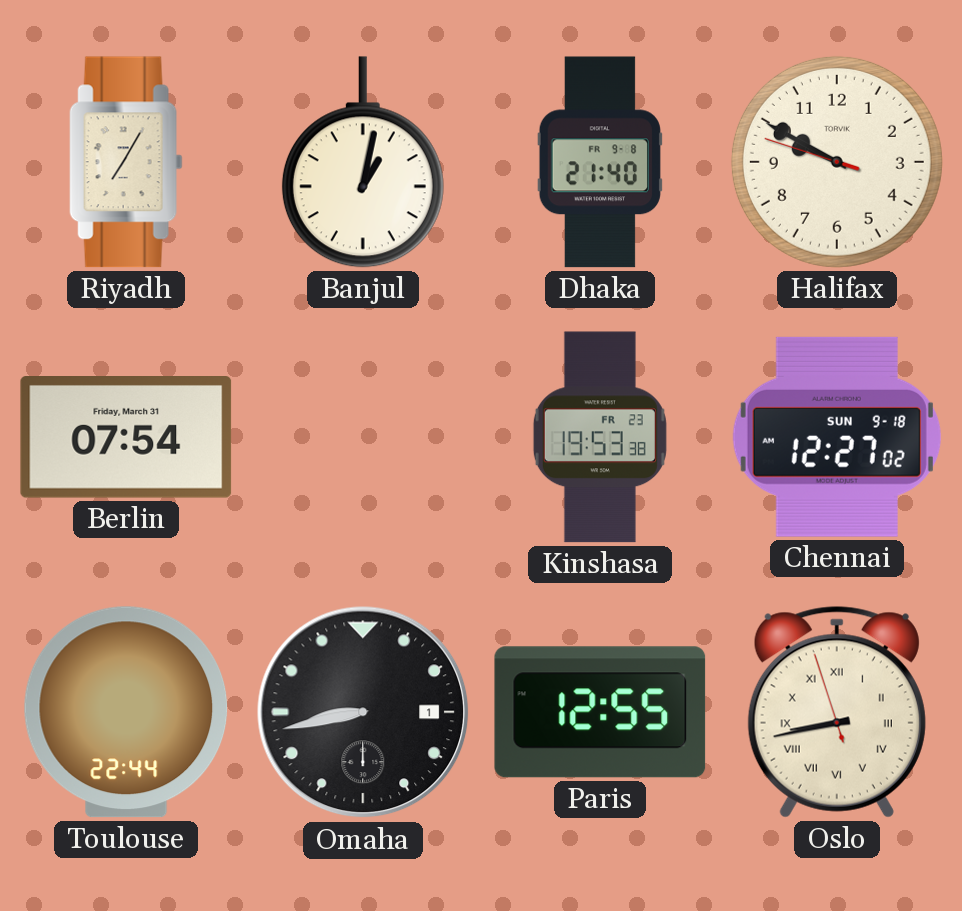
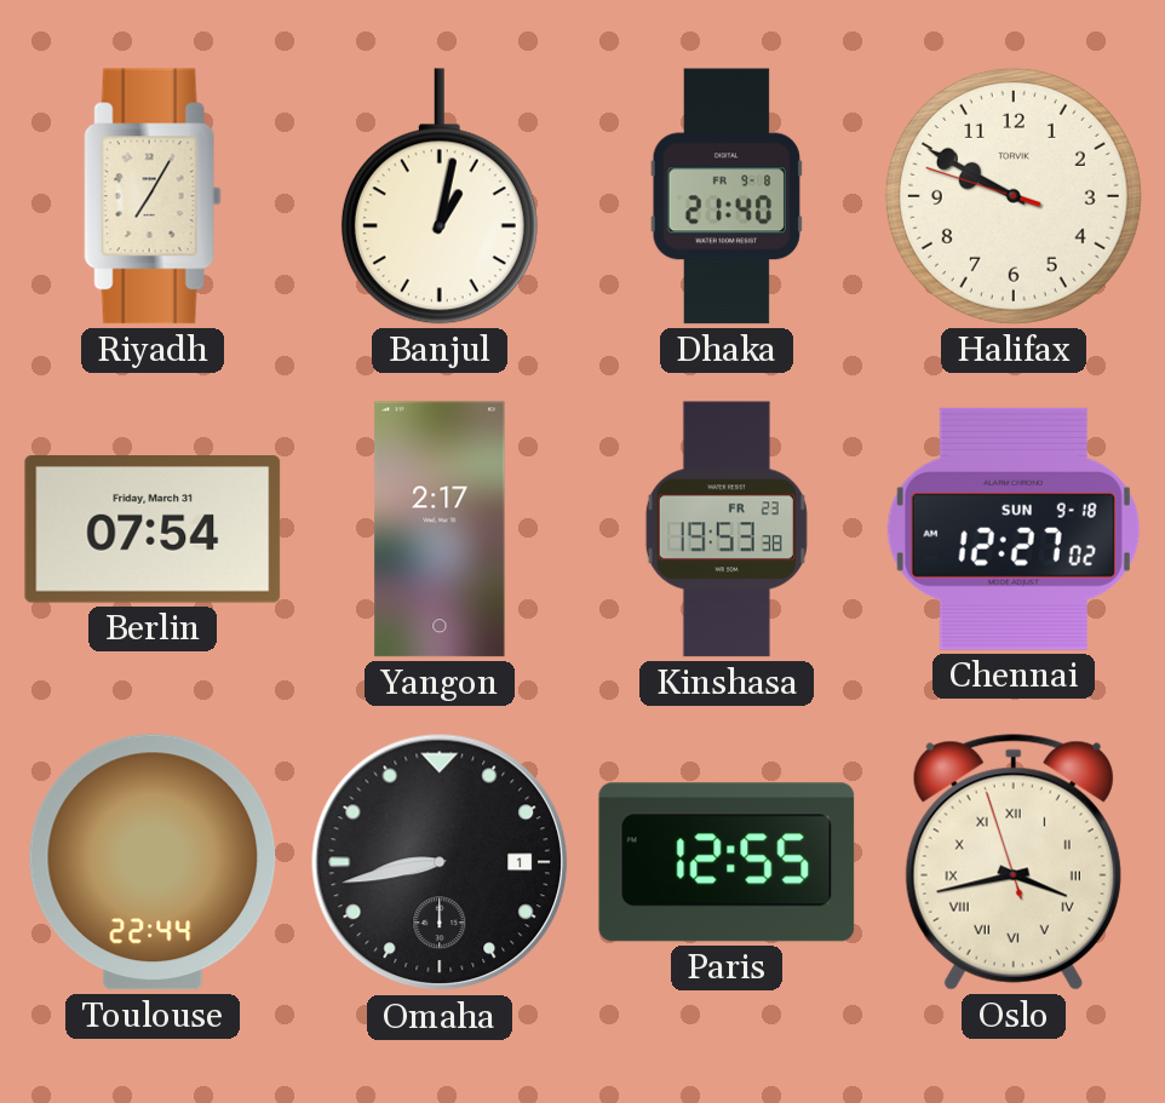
Yangon: none -> 2:17 (440, 529)
Oslo: 8:42 -> 3:42 (1014, 862)
